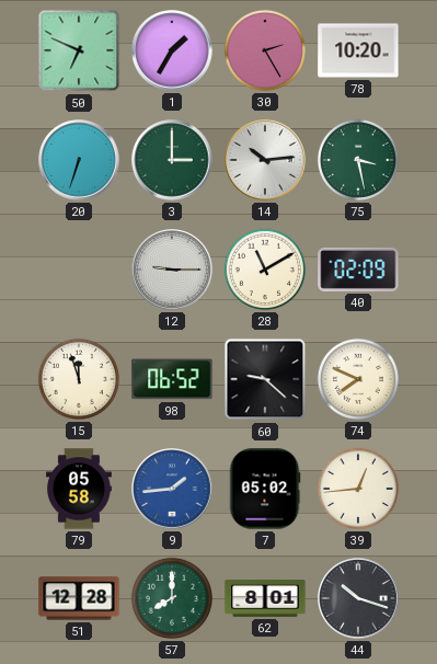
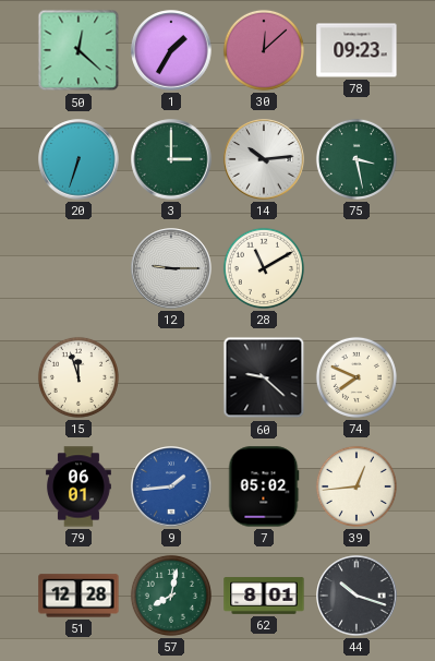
50: 6:49 -> 12:22 (78, 50)
30: 2:25 -> 12:08 (264, 50)
78: 10:20 -> 09:23 (357, 50)
40: 02:09 -> none (358, 270)
98: 06:52 -> none (172, 379)
79: 05:58 -> 06:01 (78, 486)
57: 8:00 -> 8:02 (171, 596)
